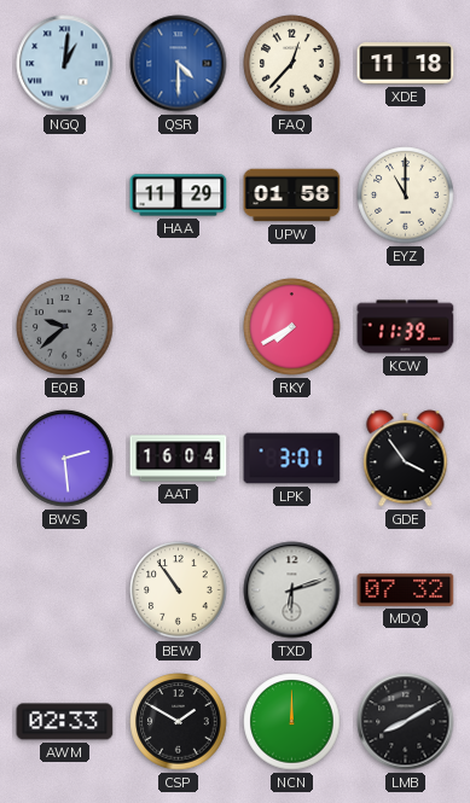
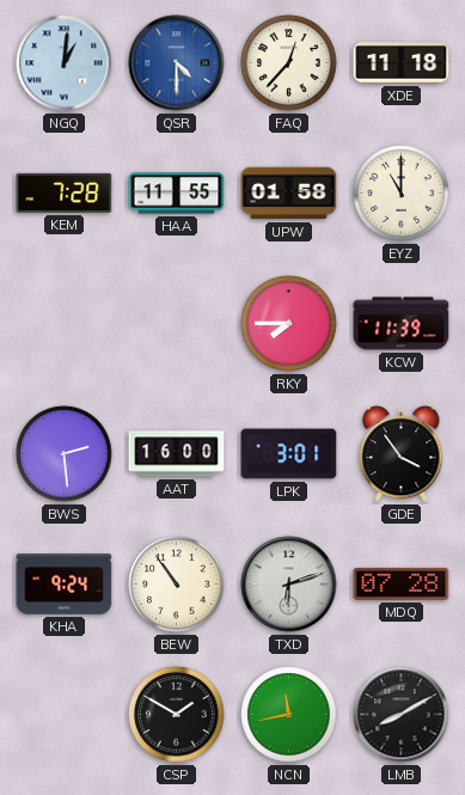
KEM: none -> 7:28 (65, 192)
HAA: 11:29 -> 11:55 (177, 194)
EQB: 9:38 -> none (65, 327)
RKY: 7:40 -> 7:45 (289, 324)
AAT: 16:04 -> 16:00 (177, 454)
KHA: none -> 9:24 (65, 585)
MDQ: 07:32 -> 07:28 (402, 583)
AWM: 02:33 -> none (65, 722)
NCN: 12:00 -> 11:43 (289, 715)
